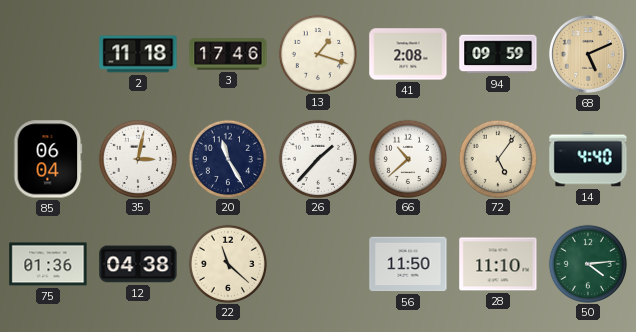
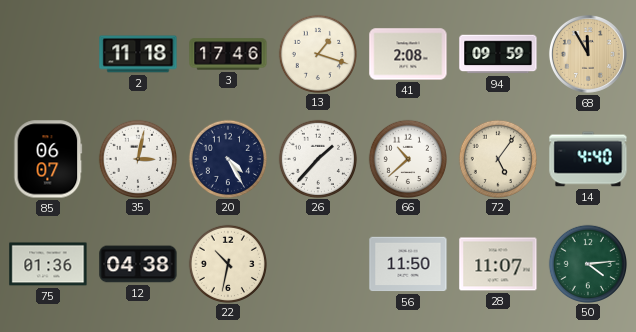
68: 5:11 -> 11:55 (588, 54)
85: 06:04 -> 06:07 (48, 159)
20: 11:25 -> 4:25 (227, 158)
22: 11:22 -> 10:32 (227, 263)
28: 11:10 -> 11:07 (498, 264)
